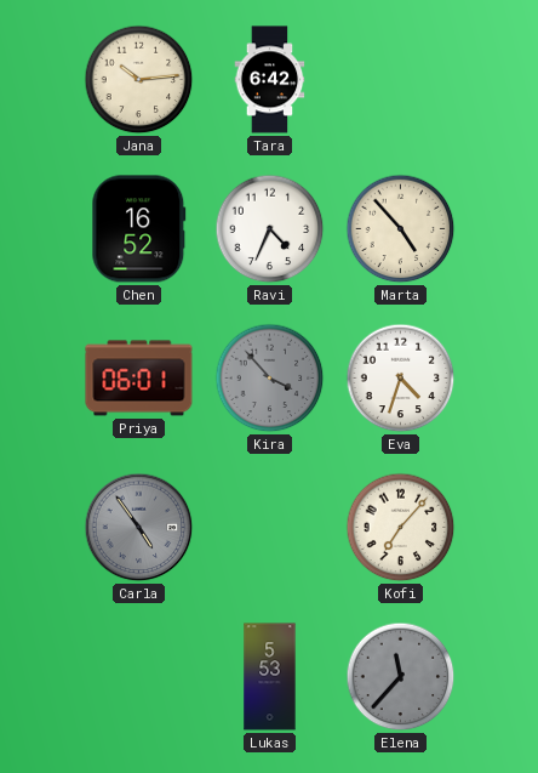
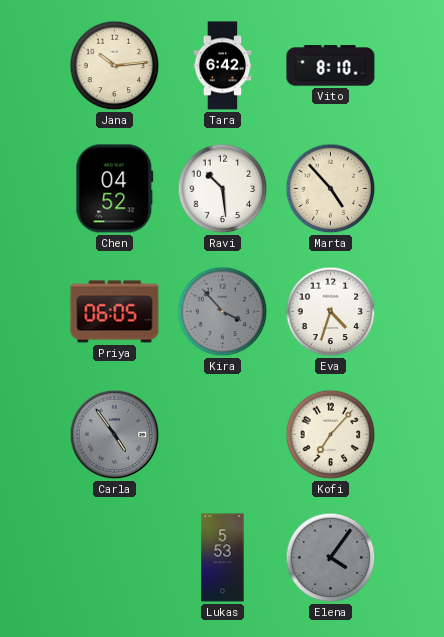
Vito: none -> 8:10 (331, 66)
Chen: 16:52 -> 04:52 (115, 189)
Ravi: 4:34 -> 10:29 (223, 189)
Priya: 06:01 -> 06:05 (115, 312)
Elena: 11:37 -> 4:06 (331, 558)
